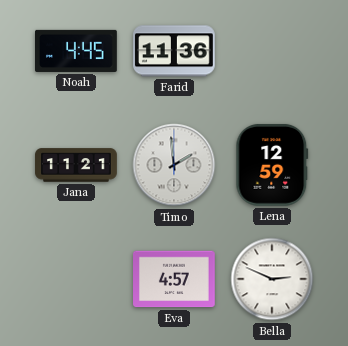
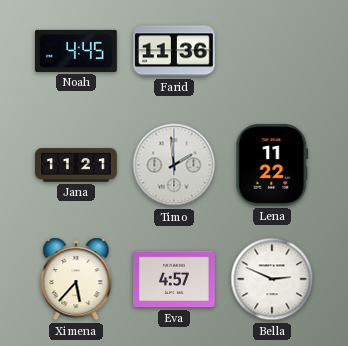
Lena: 12:59 -> 11:22 (272, 165)
Ximena: none -> 5:37 (76, 279)
